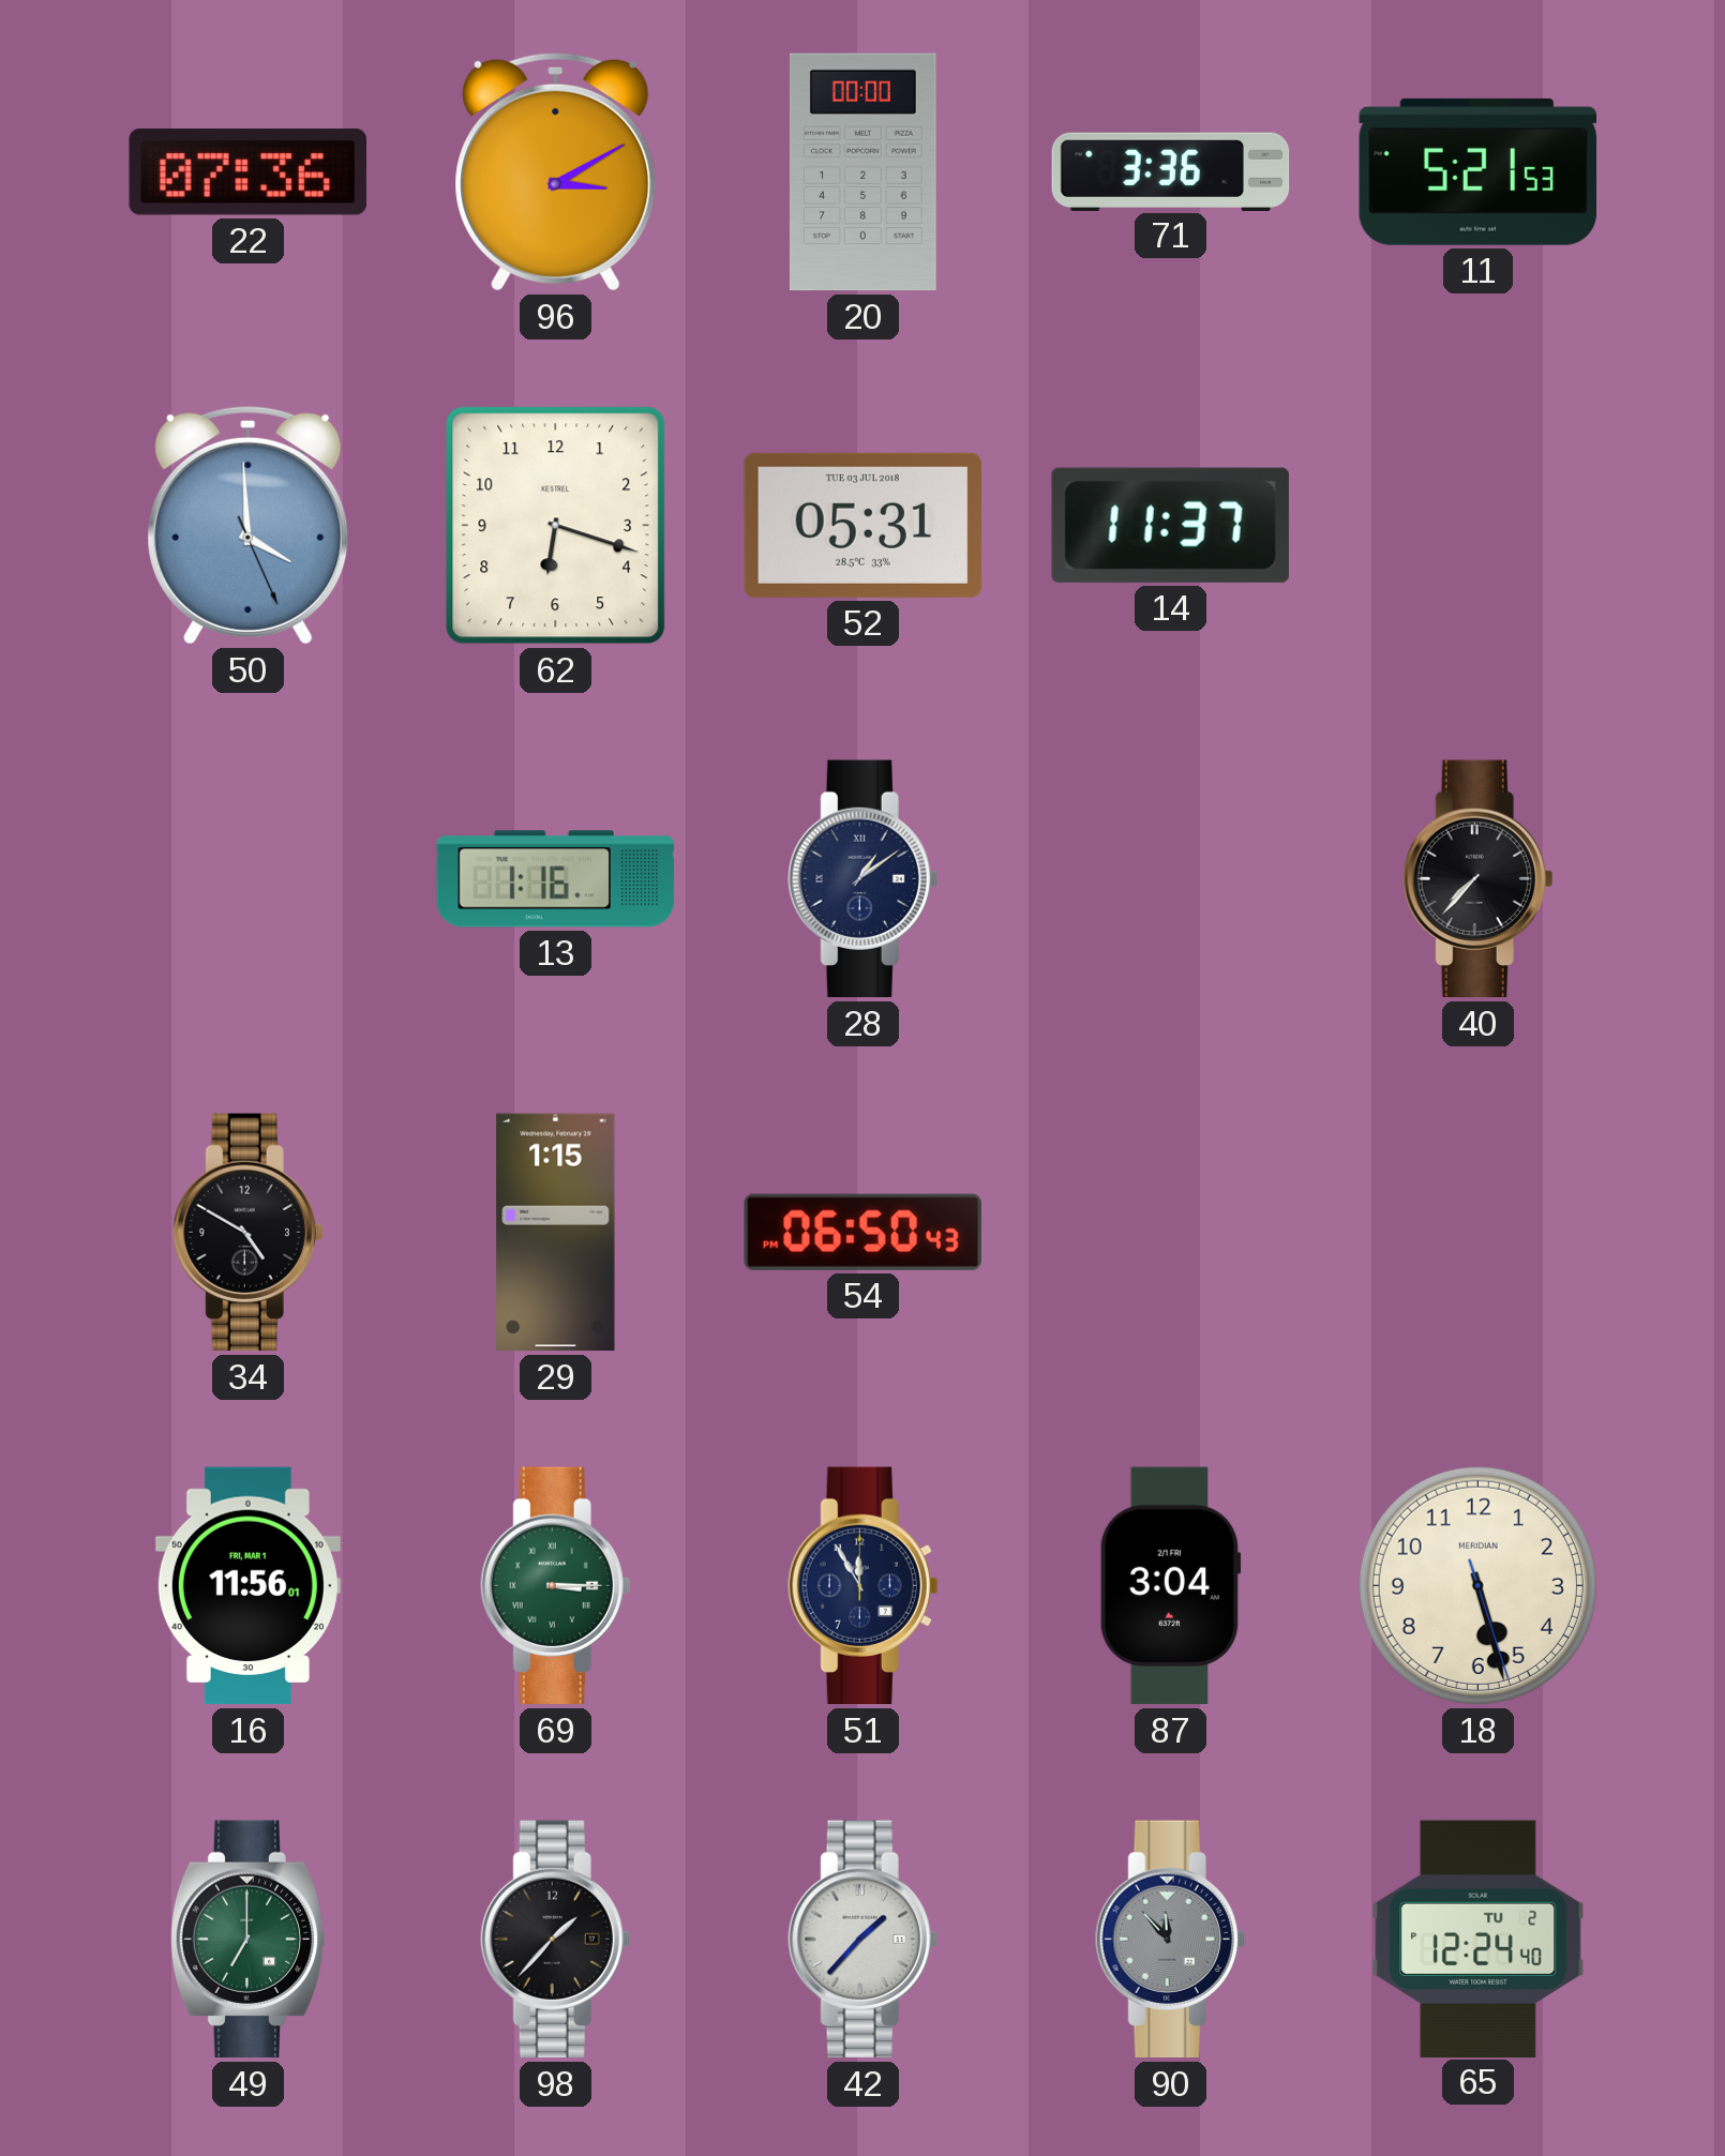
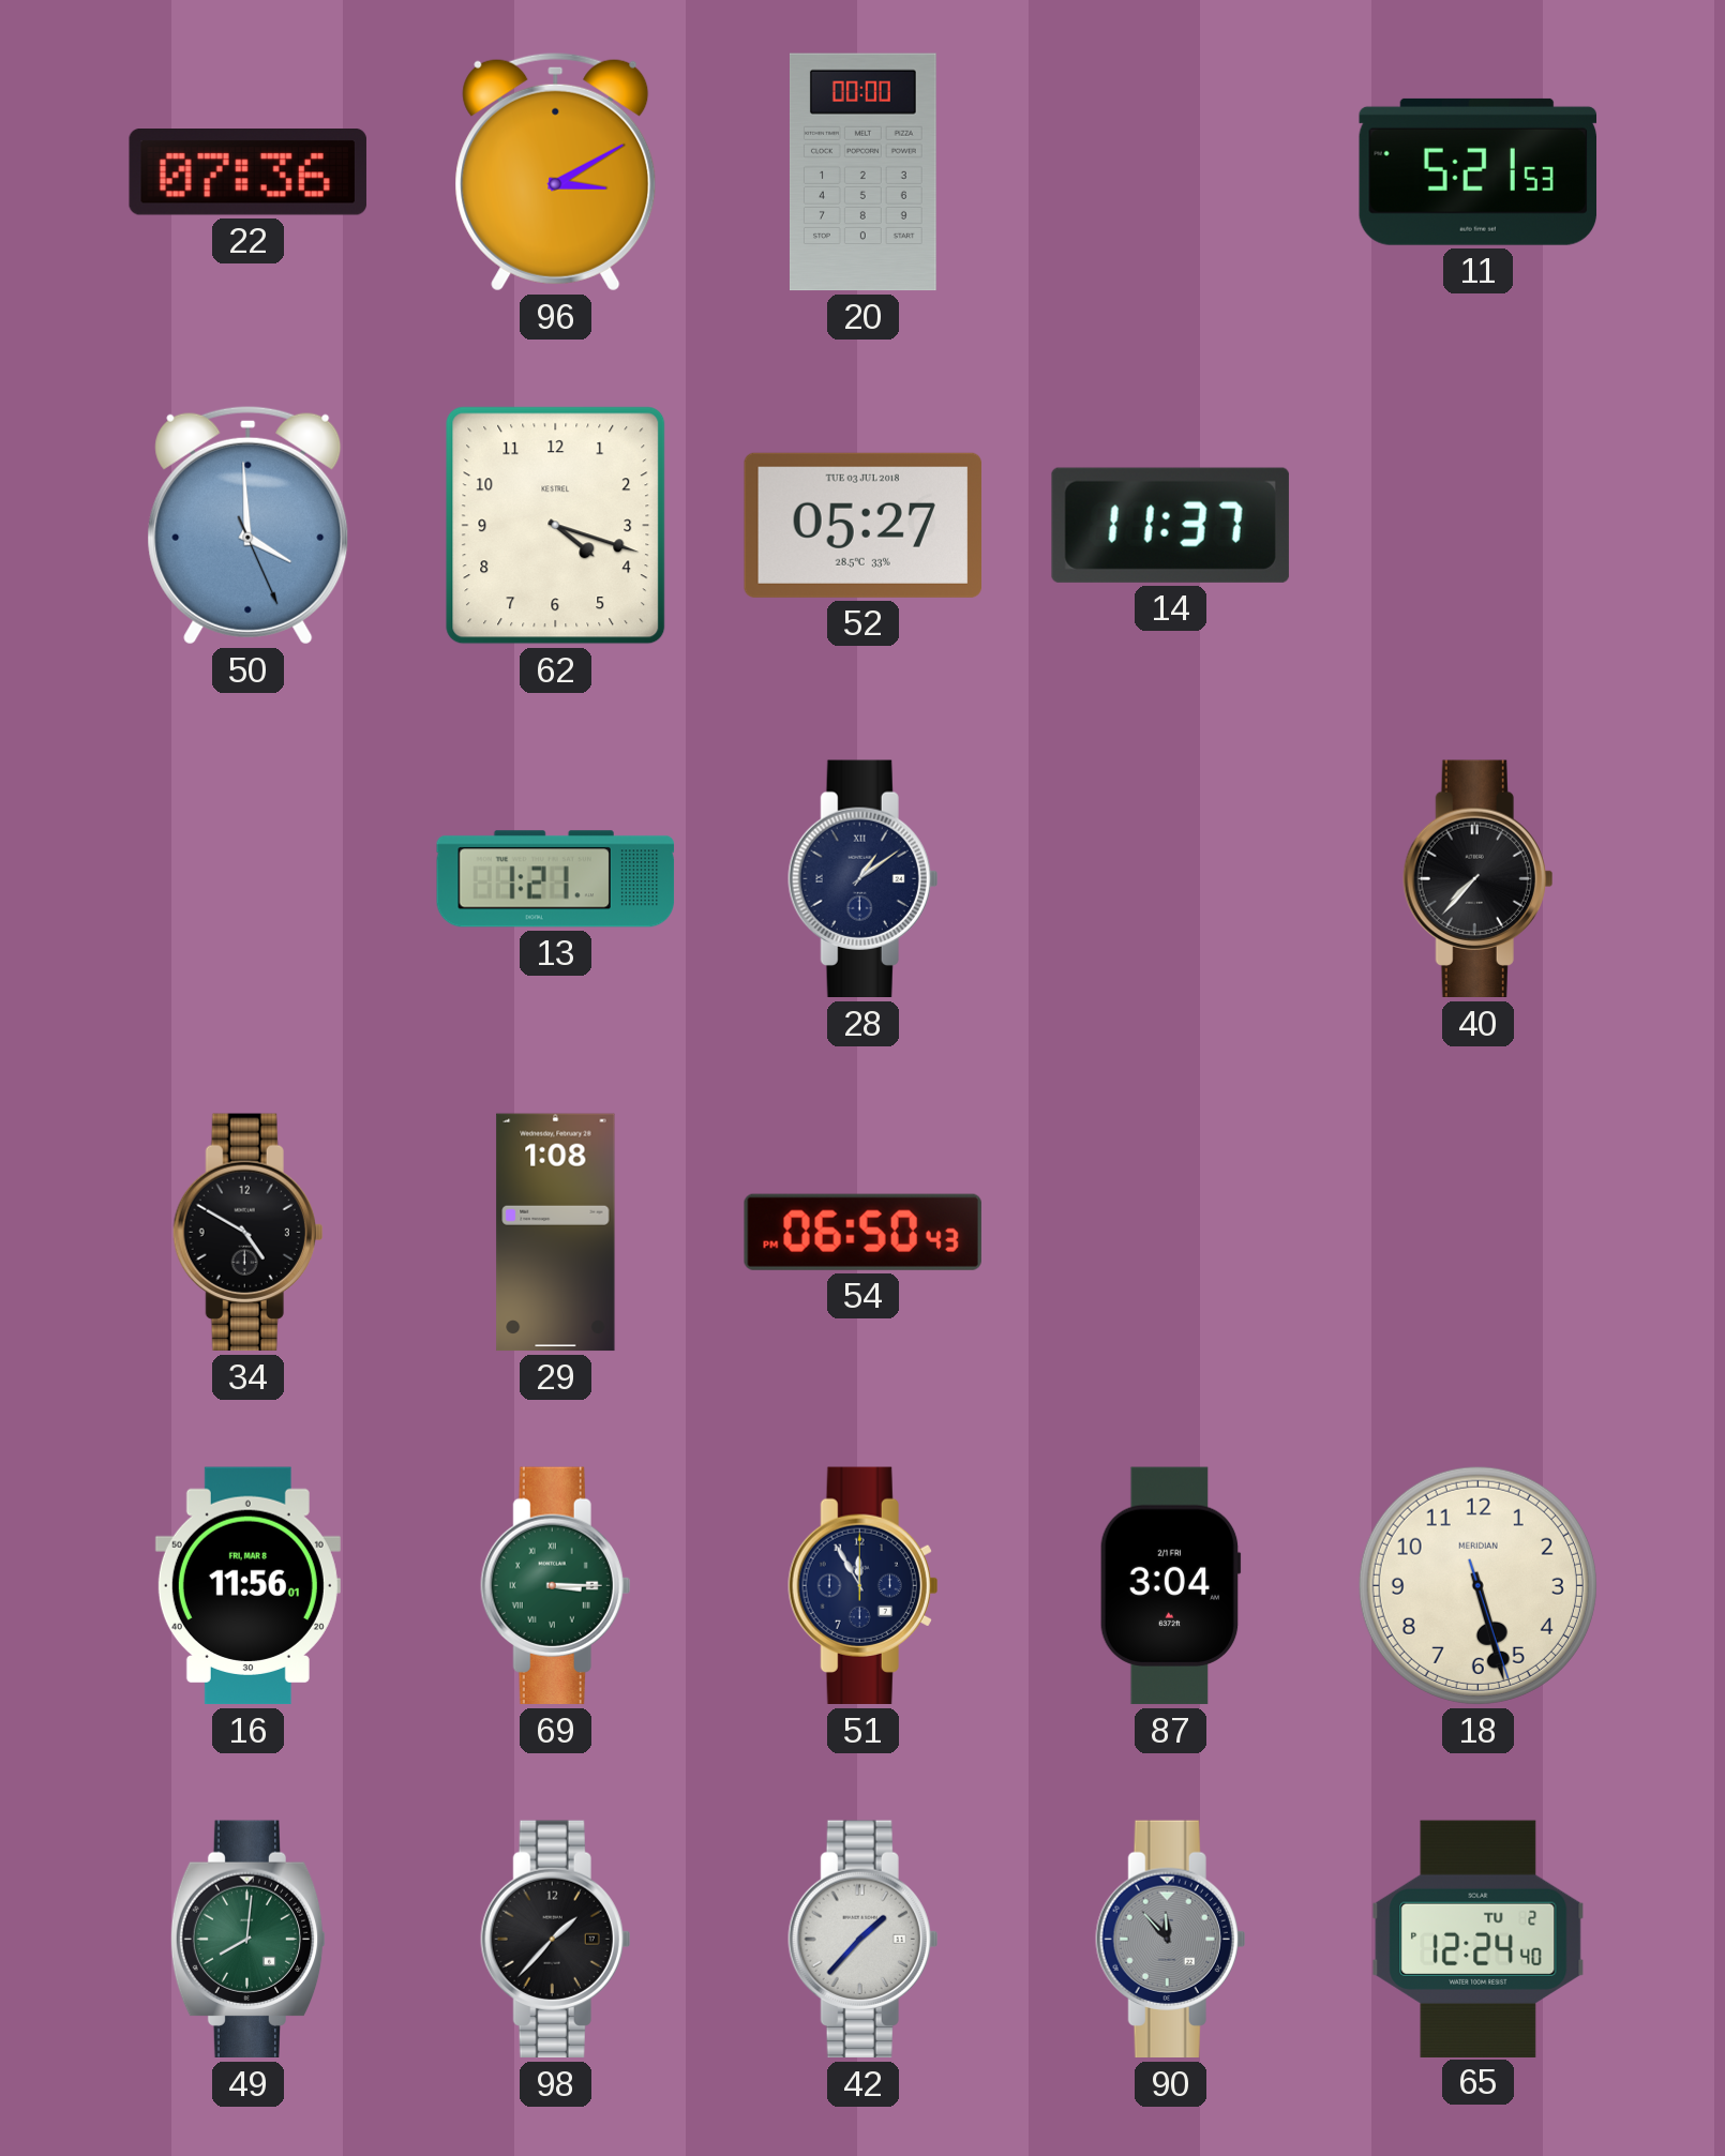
71: 3:36 -> none (1171, 171)
62: 6:18 -> 4:18 (556, 526)
52: 05:31 -> 05:27 (862, 525)
13: 1:16 -> 1:21 (556, 879)
29: 1:15 -> 1:08 (556, 1233)
16 date: FRI, MAR 1 -> FRI, MAR 8 (247, 1586)
49: 7:00 -> 8:01 (249, 1940)
